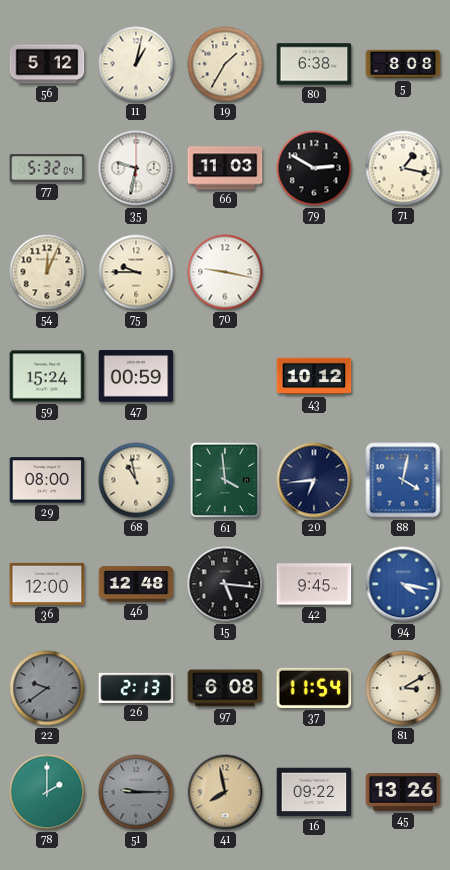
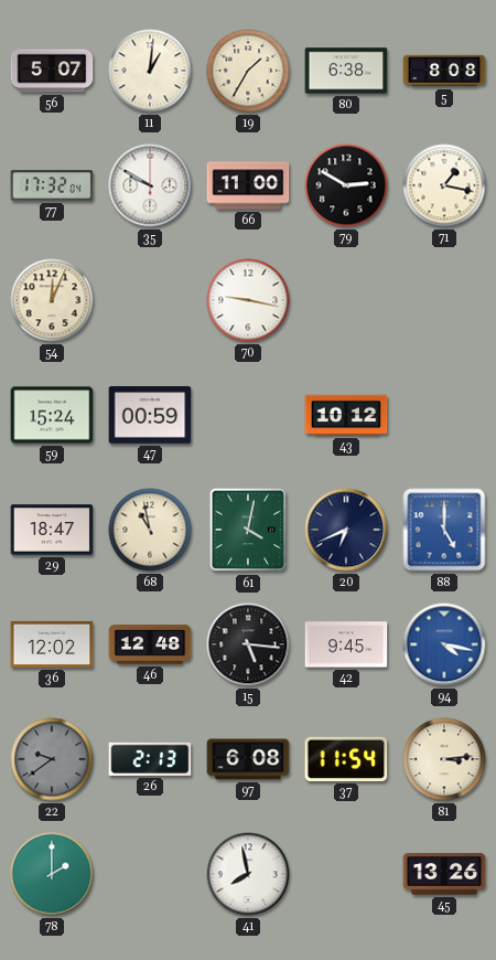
56: 5:12 -> 5:07 (52, 71)
11: 1:02 -> 1:01 (150, 71)
77: 5:32 -> 17:32 (52, 185)
35: 9:32 -> 9:50 (150, 185)
66: 11:03 -> 11:00 (248, 185)
75: 9:45 -> none (136, 272)
29: 08:00 -> 18:47 (52, 530)
61: 3:59 -> 4:02 (248, 530)
20: 6:44 -> 6:41 (346, 530)
88: 4:02 -> 5:00 (444, 530)
36: 12:00 -> 12:02 (52, 644)
81: 3:10 -> 3:14 (444, 759)
51: 9:15 -> none (136, 792)
41 dial: champagne -> white (248, 874)
16: 09:22 -> none (314, 792)
